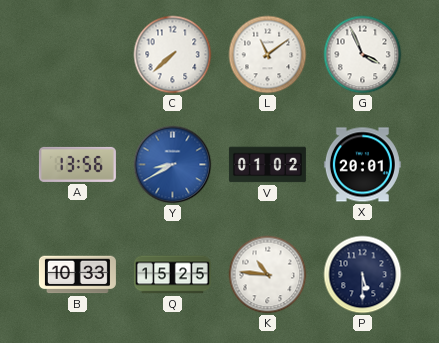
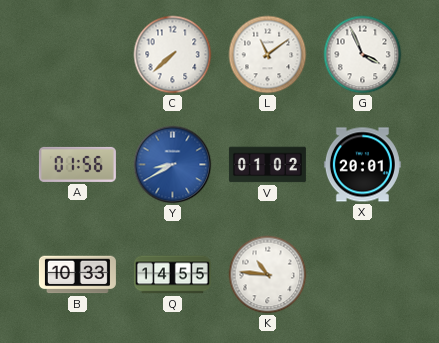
A: 13:56 -> 01:56 (77, 164)
Q: 15:25 -> 14:55 (172, 275)
P: 5:30 -> none (363, 275)
